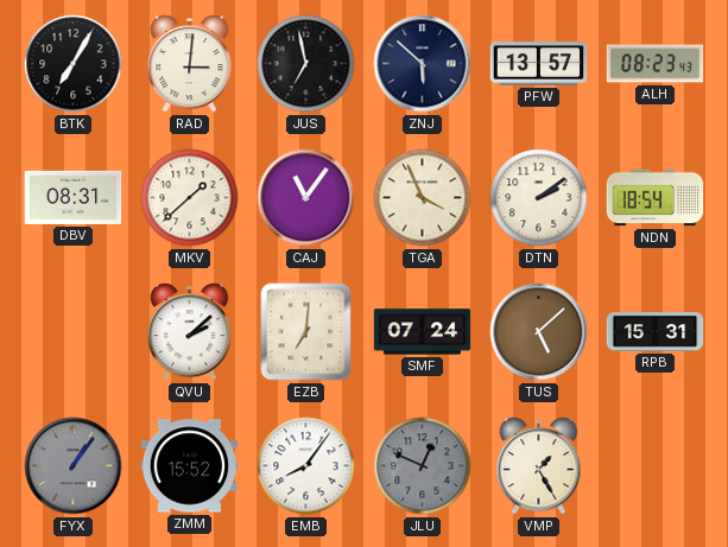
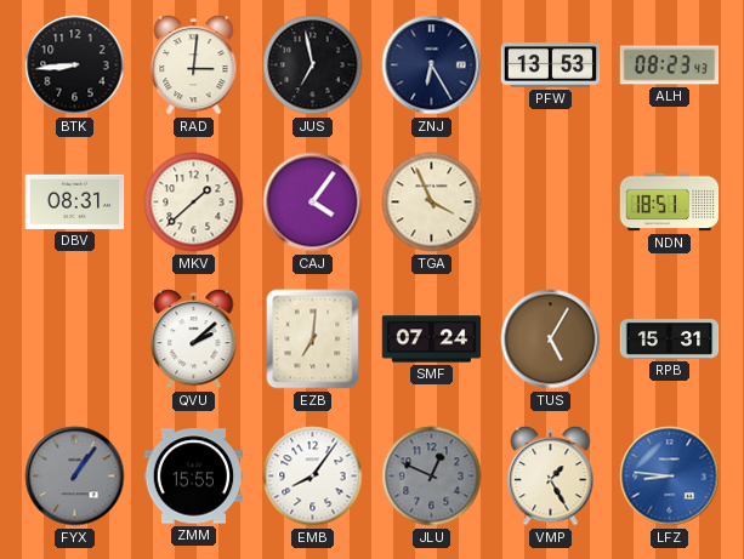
BTK: 7:05 -> 8:44 (75, 65)
ZNJ: 5:52 -> 6:25 (432, 65)
PFW: 13:57 -> 13:53 (551, 65)
CAJ: 11:06 -> 4:06 (313, 203)
DTN: 2:09 -> none (539, 198)
NDN: 18:54 -> 18:51 (670, 203)
TUS: 5:08 -> 5:05 (551, 340)
ZMM: 15:52 -> 15:55 (194, 477)
LFZ: none -> 8:46 (670, 477)
